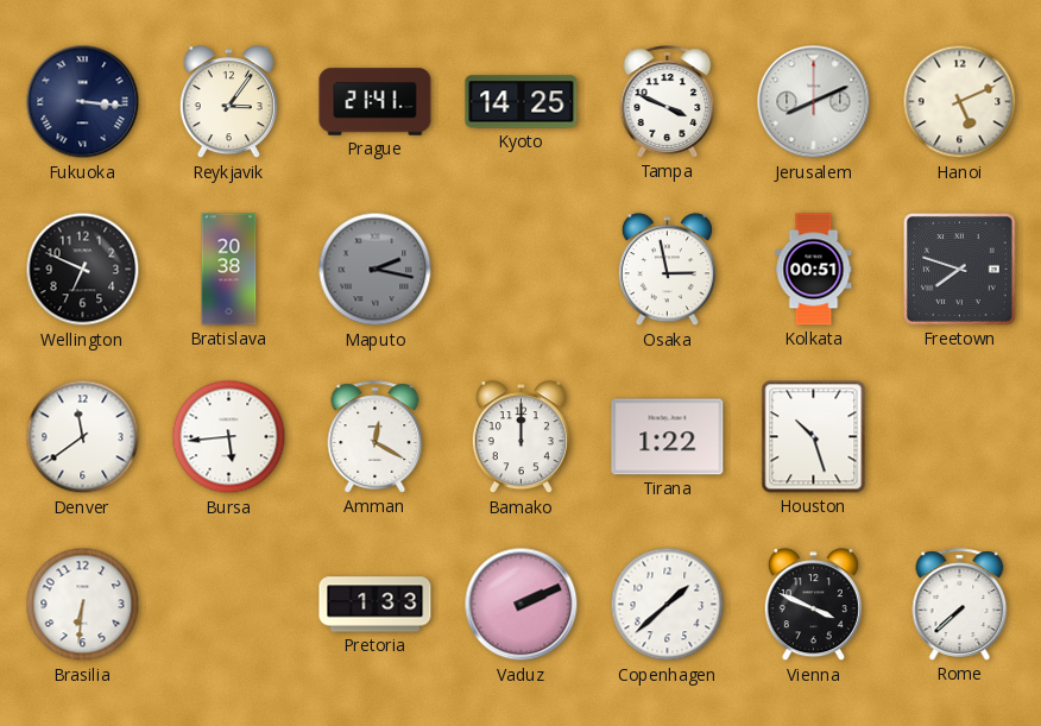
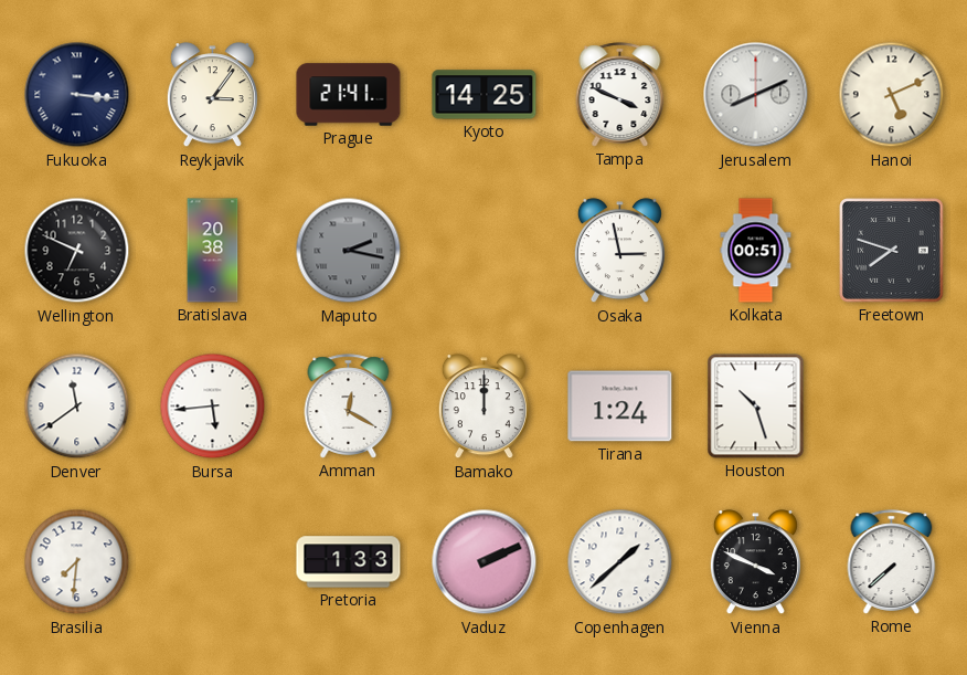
Tirana: 1:22 -> 1:24 (620, 407)
Brasilia: 6:31 -> 7:31 (77, 562)
